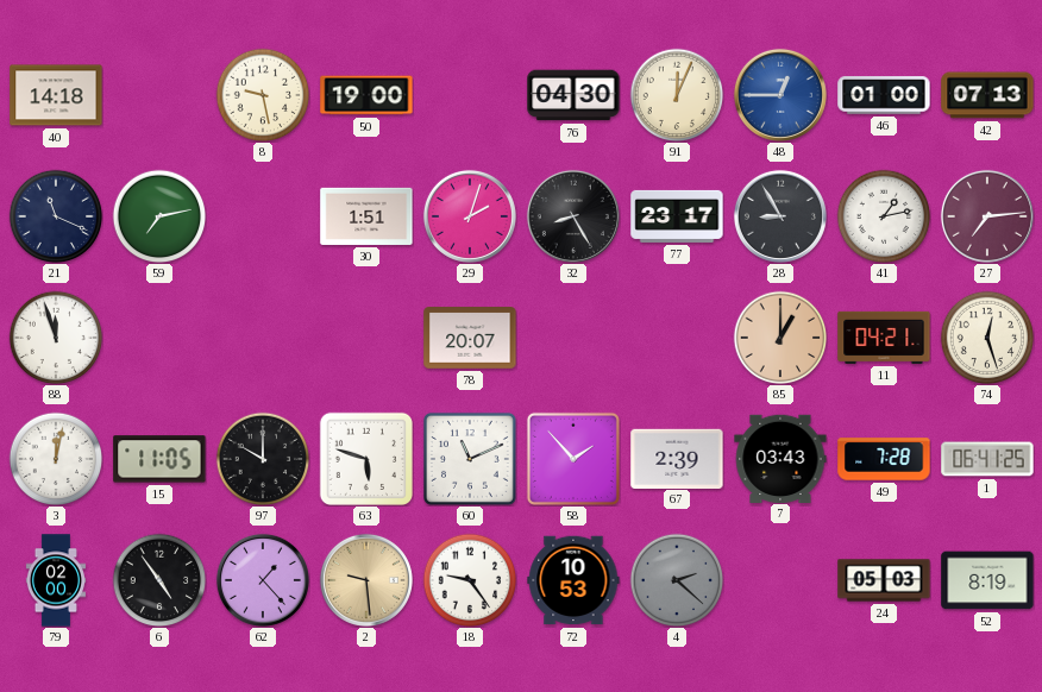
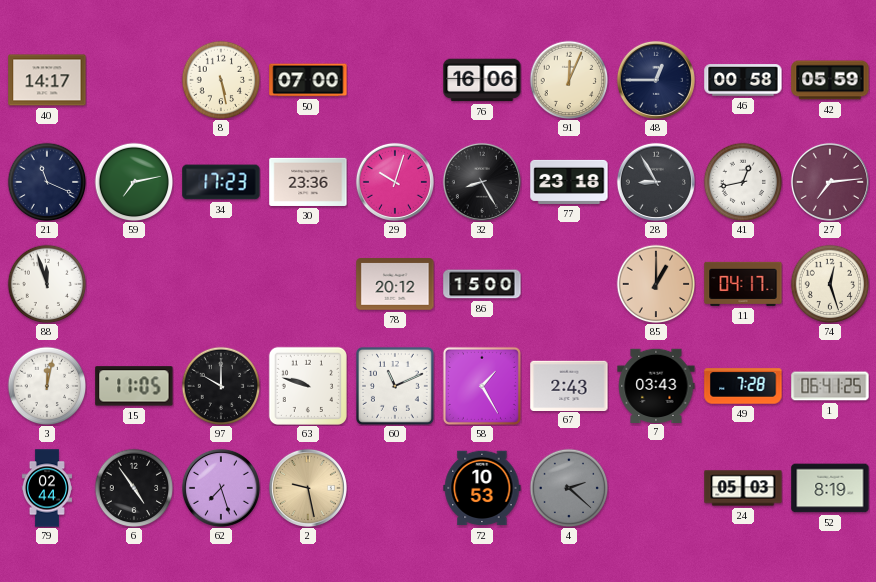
40: 14:18 -> 14:17 (47, 80)
8: 9:28 -> 5:28 (221, 80)
50: 19:00 -> 07:00 (308, 80)
76: 04:30 -> 16:06 (482, 80)
48 dial: blue -> navy (656, 80)
46: 01:00 -> 00:58 (743, 80)
42: 07:13 -> 05:59 (830, 80)
34: none -> 17:23 (221, 182)
30: 1:51 -> 23:36 (308, 182)
29: 2:03 -> 10:03 (395, 182)
77: 23:17 -> 23:18 (569, 182)
41: 1:13 -> 12:43 (743, 182)
78: 20:07 -> 20:12 (395, 284)
86: none -> 15:00 (482, 284)
11: 04:21 -> 04:17 (743, 284)
63: 5:48 -> 9:48 (308, 386)
58: 1:53 -> 1:25 (482, 386)
67: 2:39 -> 2:43 (569, 385)
79: 02:00 -> 02:44 (46, 488)
62: 1:23 -> 7:27 (221, 488)
2: 9:29 -> 9:28 (308, 488)
18: 9:24 -> none (470, 580)
